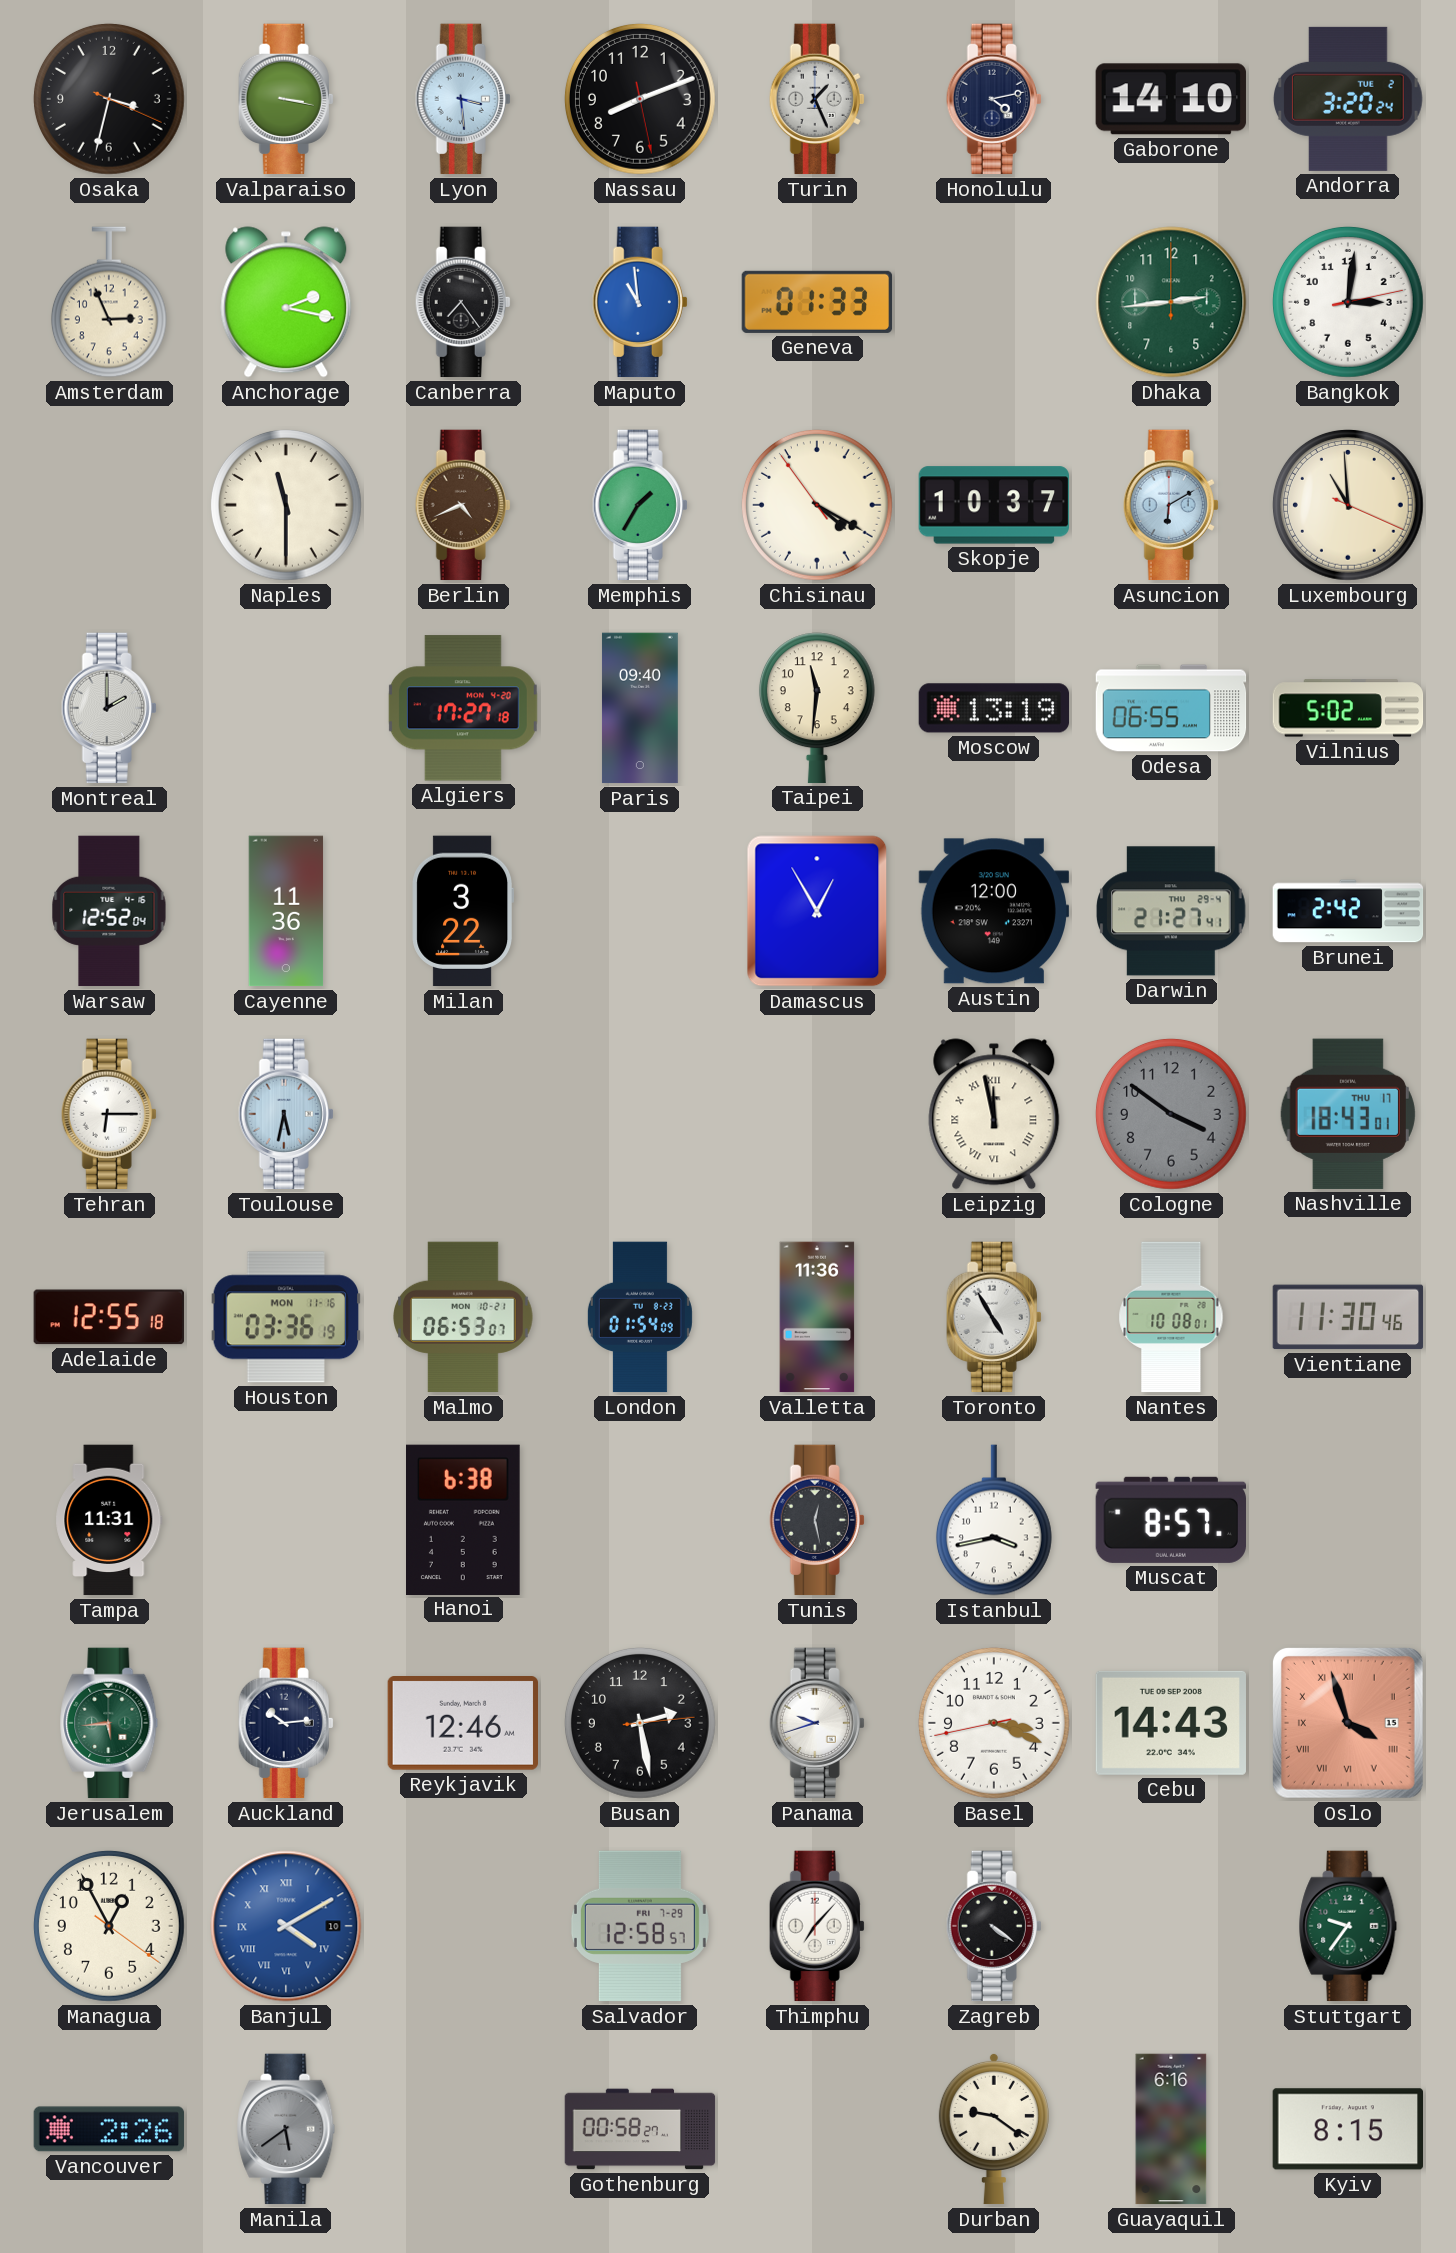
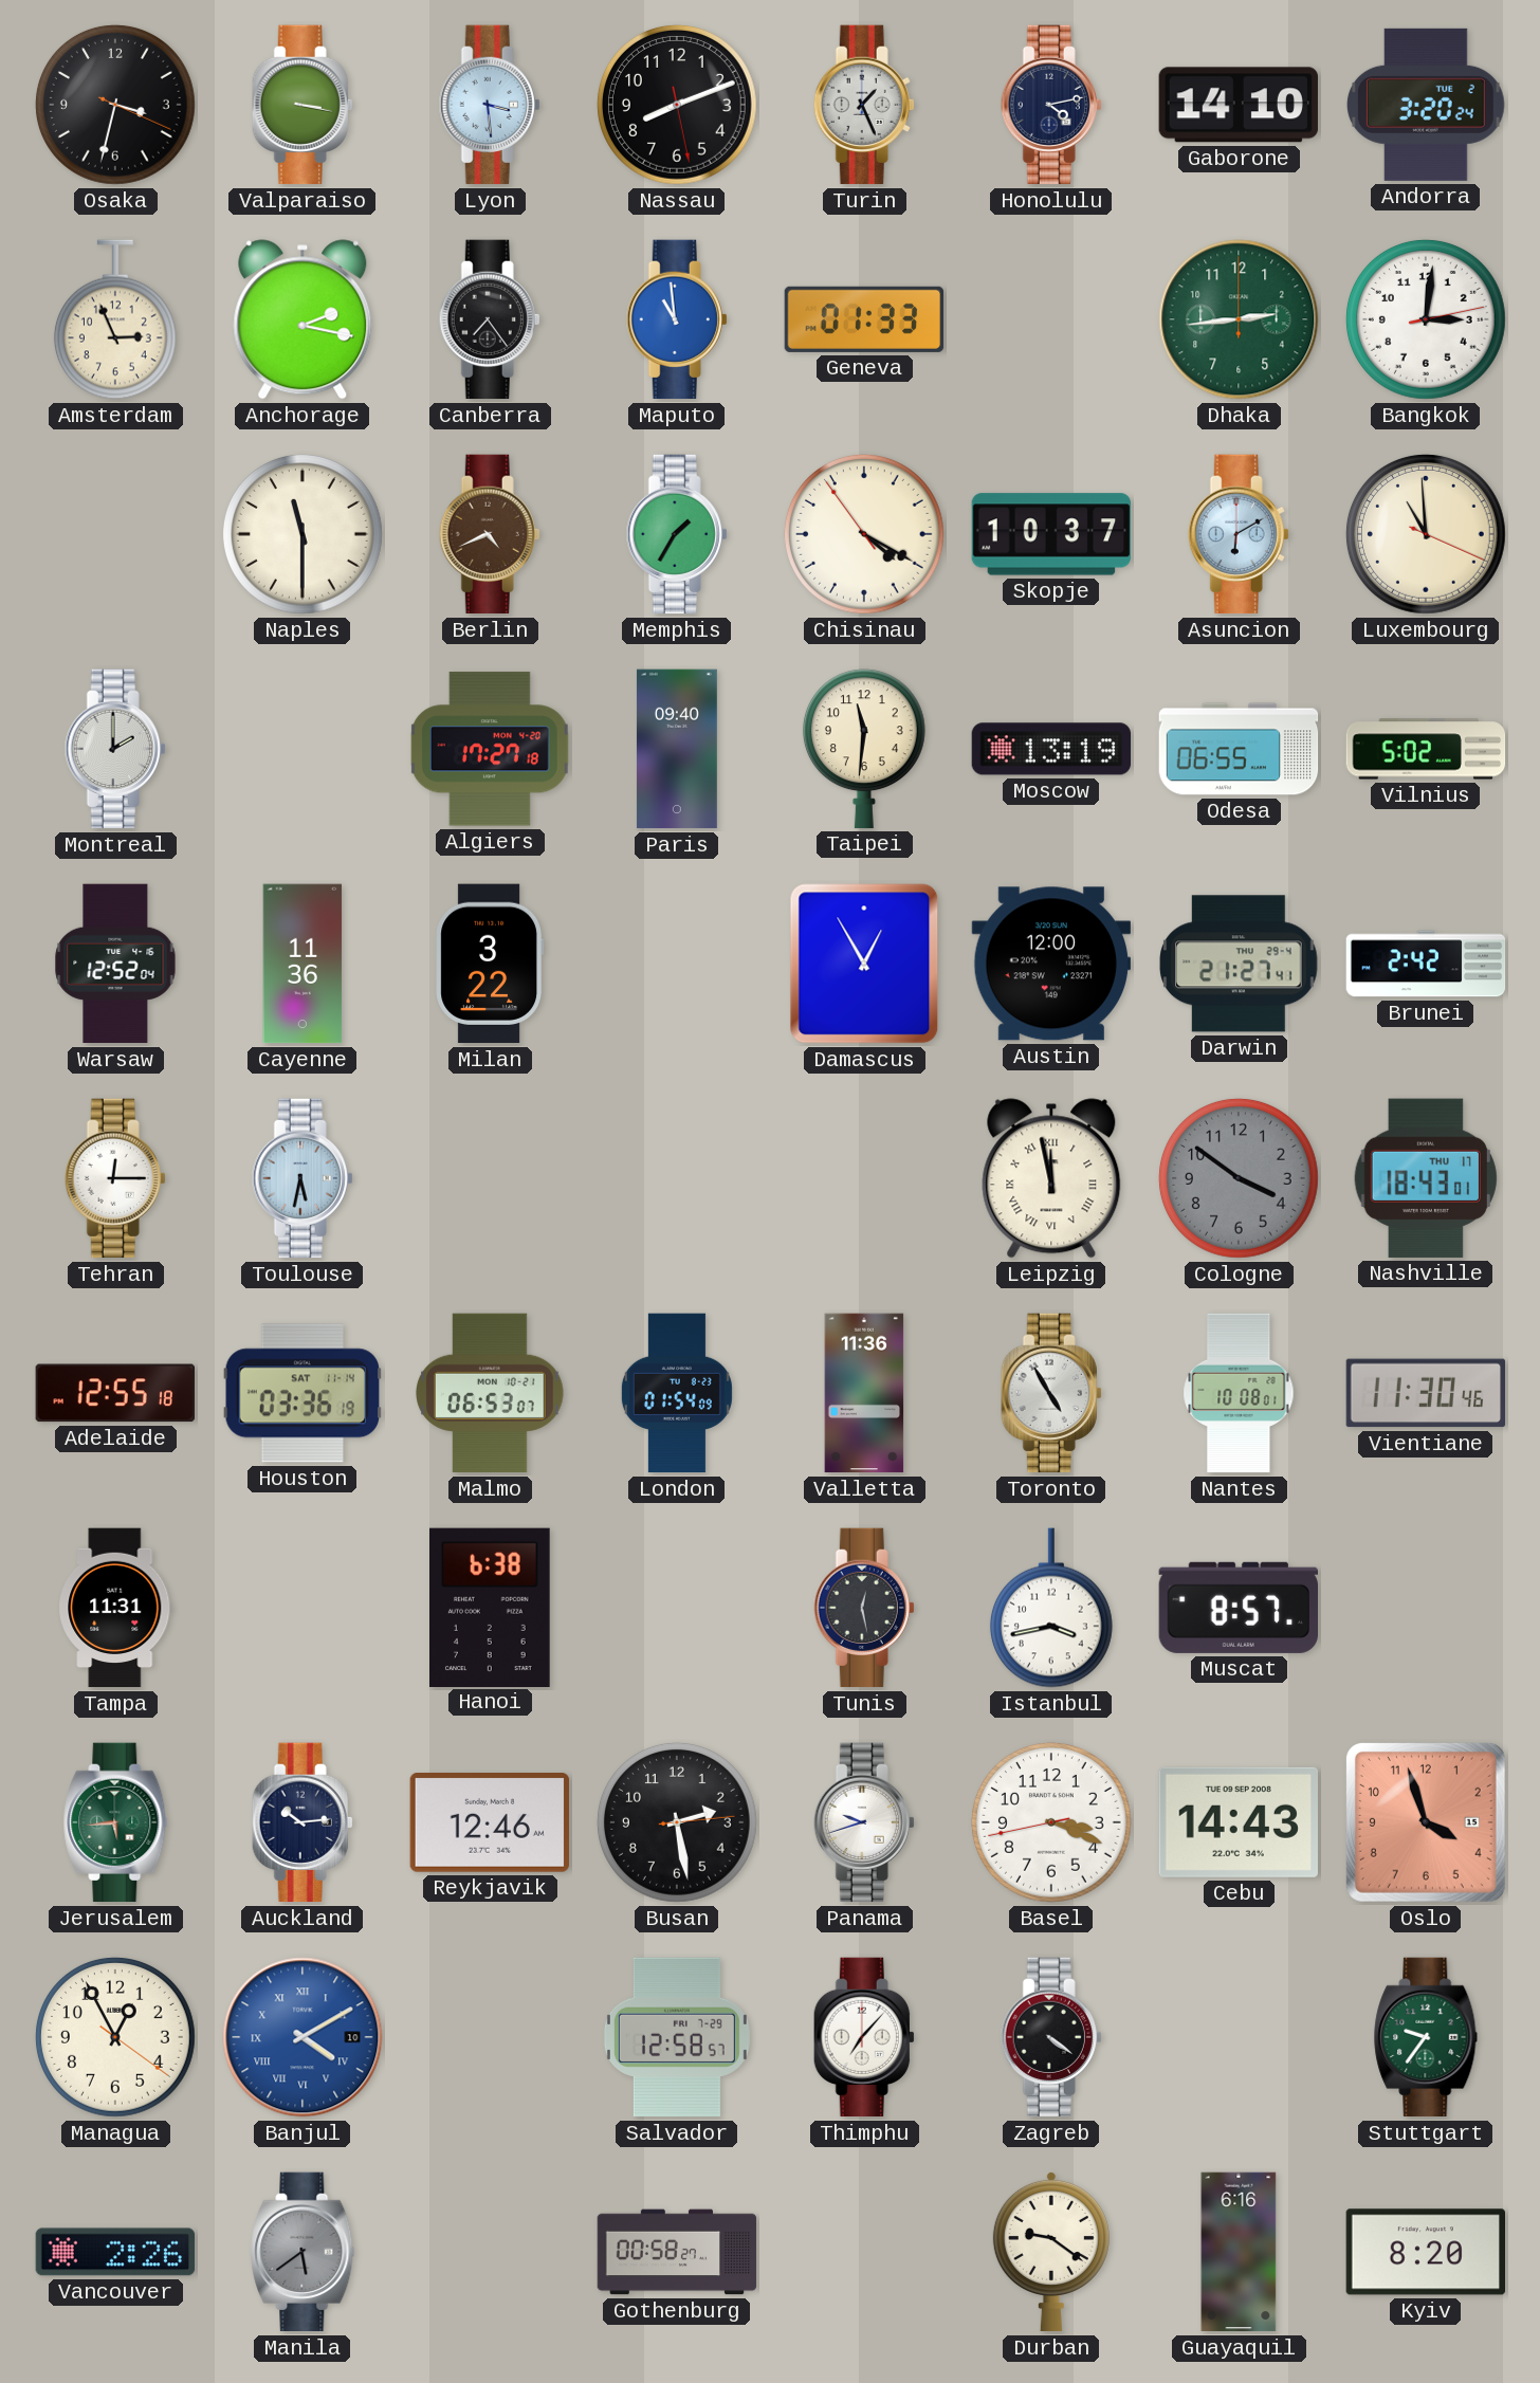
Tehran: 6:15 -> 12:15 (115, 1178)
Houston date: MON 11-16 -> SAT 11-14 (301, 1393)
Oslo numerals: Roman -> Arabic (1426, 1822)
Kyiv: 8:15 -> 8:20 (1425, 2252)
